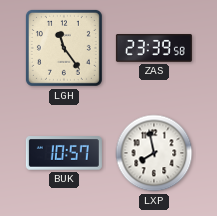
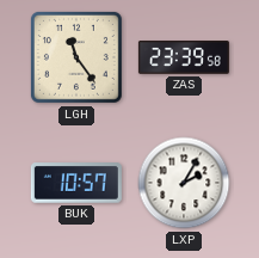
LXP: 7:58 -> 2:05 (184, 183)
